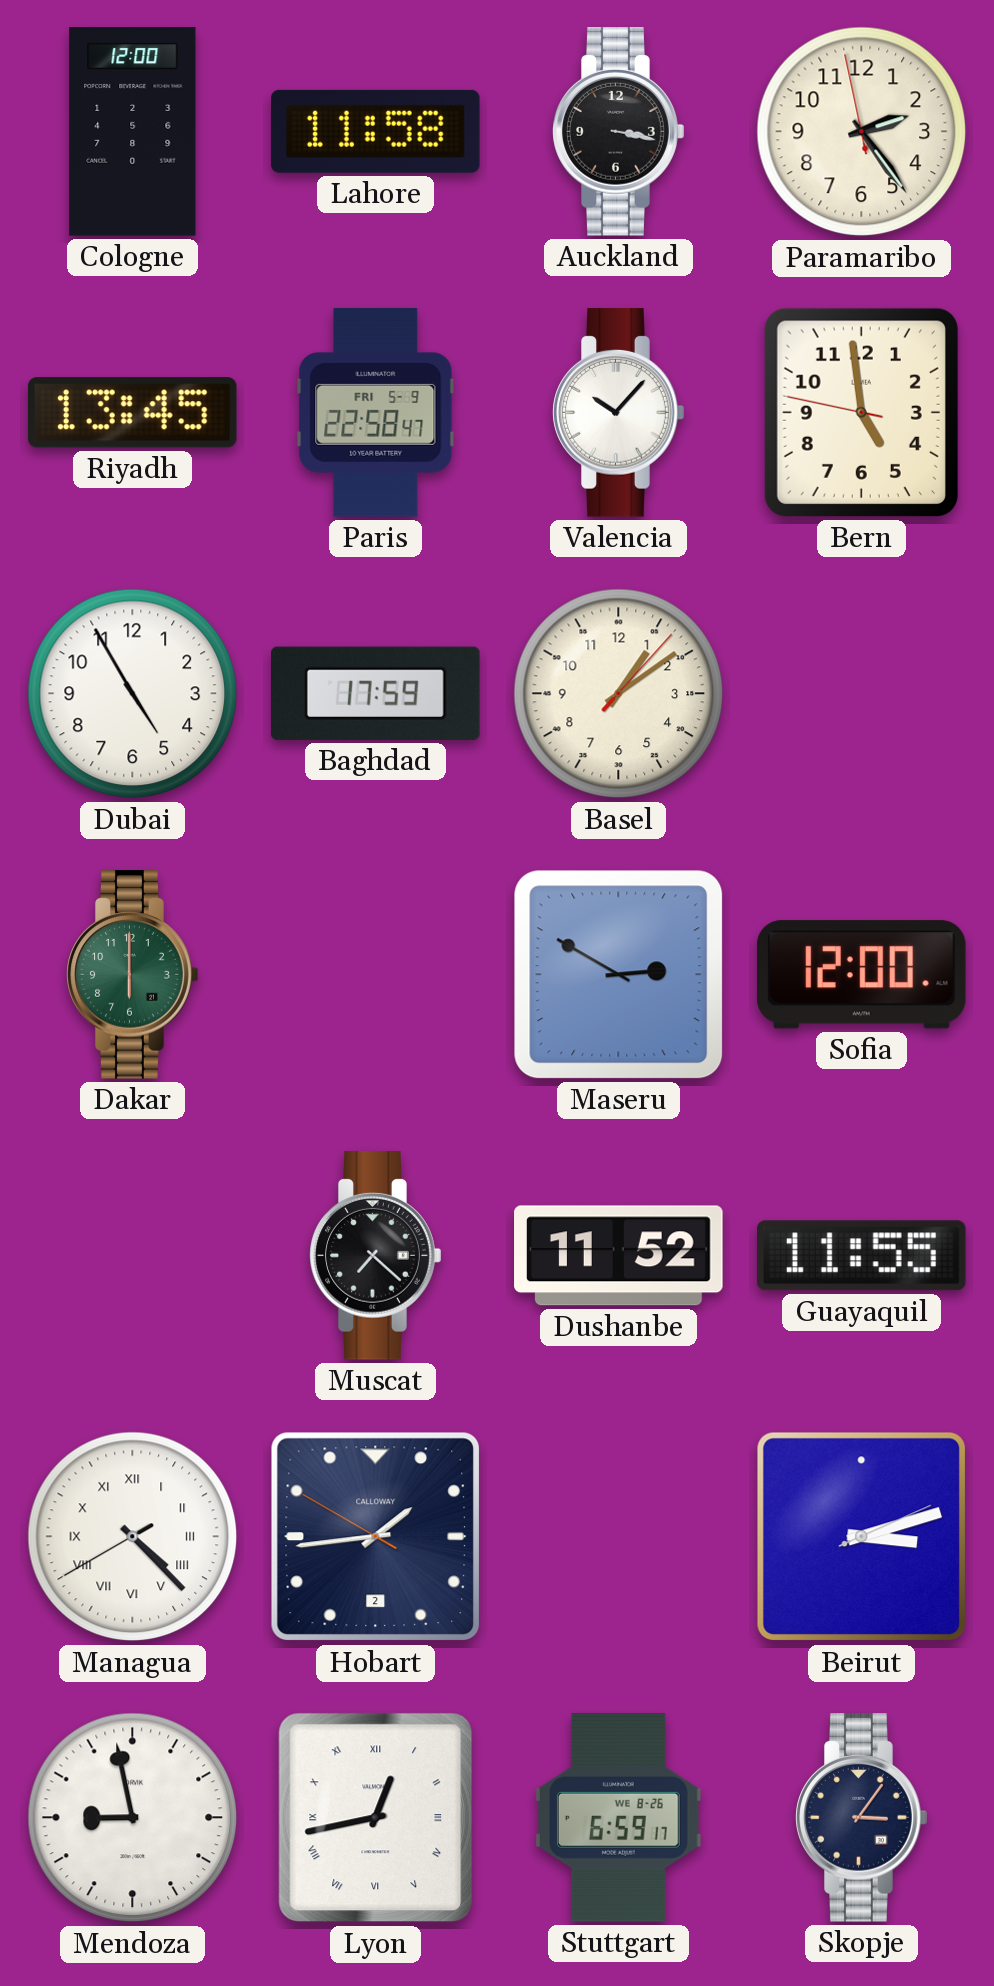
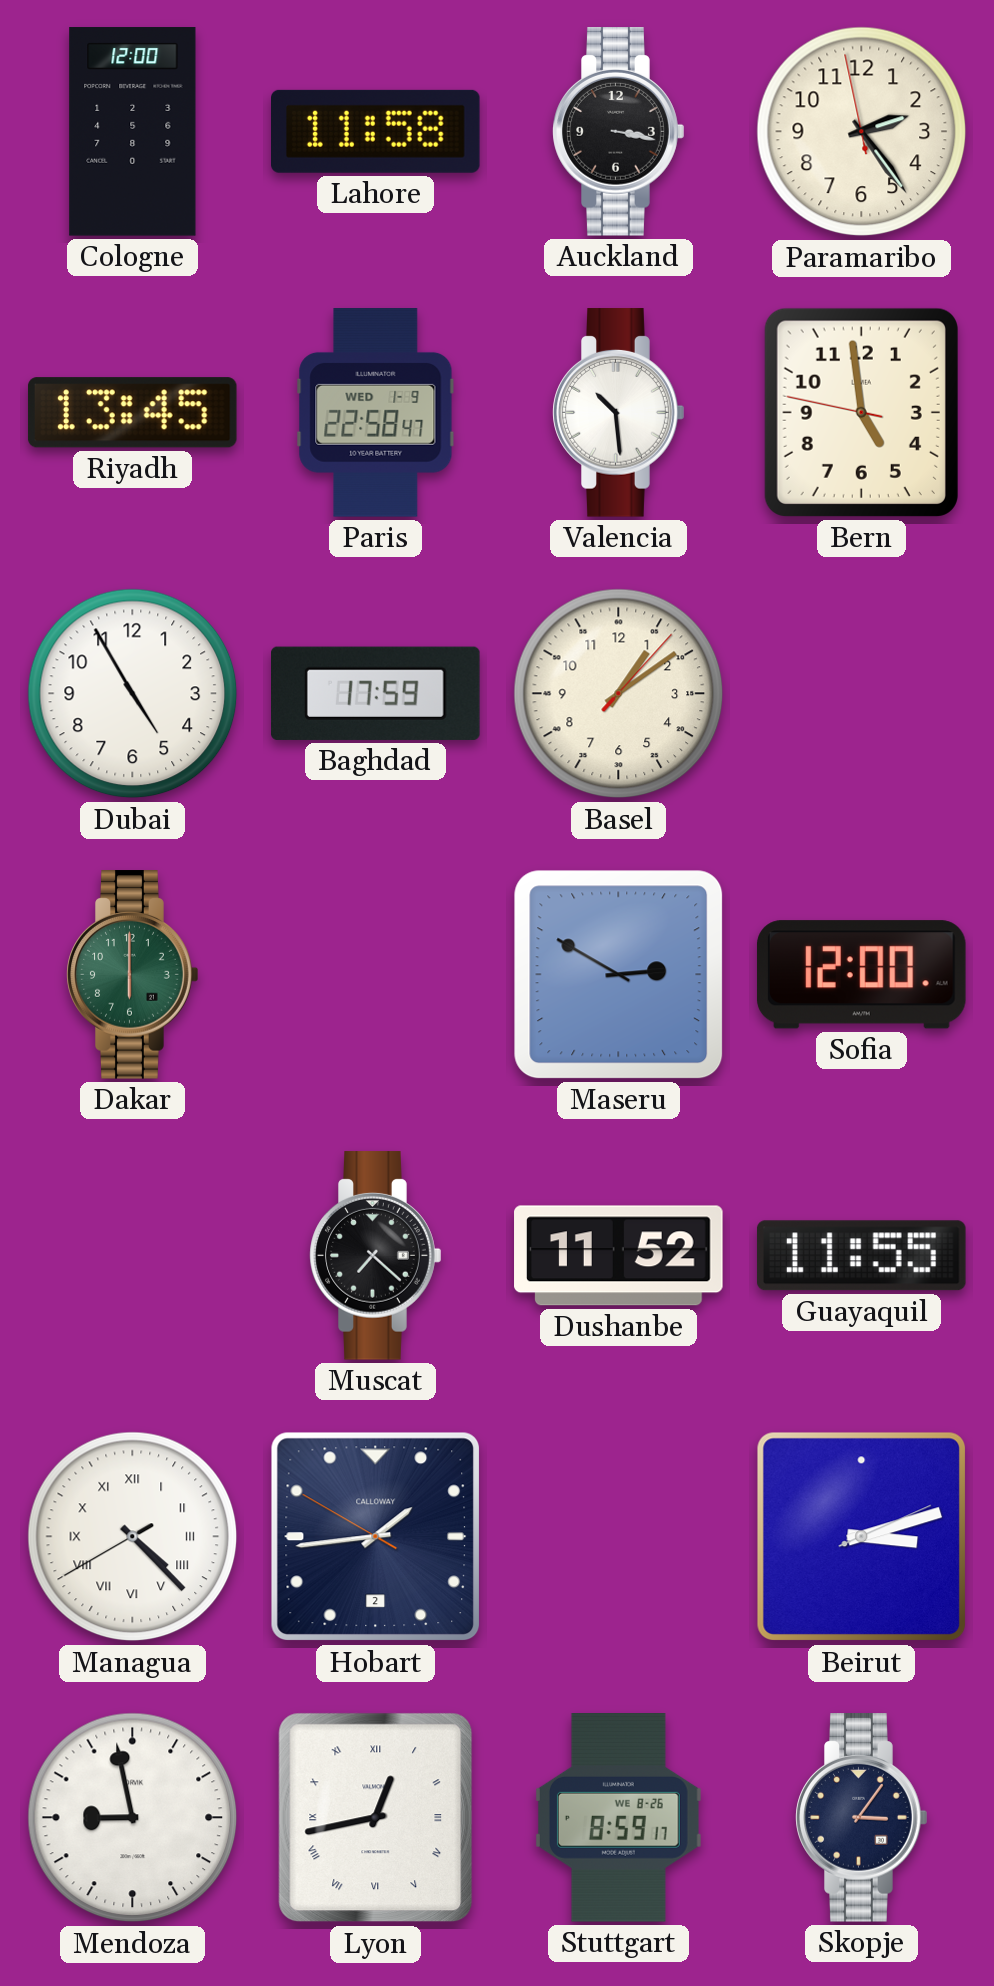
Paris date: FRI 5-9 -> WED 1-9 (376, 413)
Valencia: 10:07 -> 10:29 (619, 413)
Stuttgart: 6:59 -> 8:59 (618, 1818)
